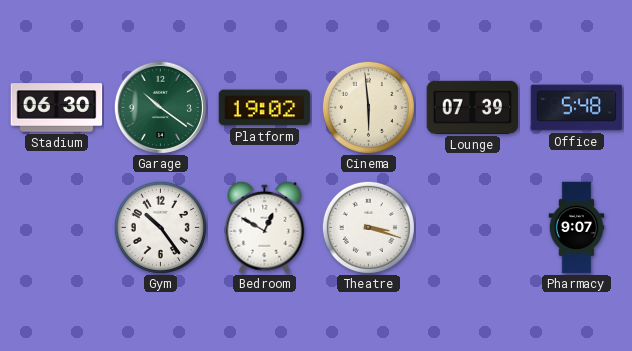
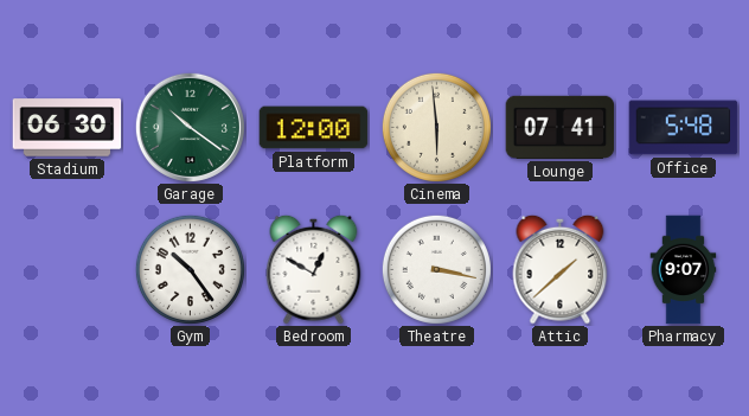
Platform: 19:02 -> 12:00 (314, 128)
Lounge: 07:39 -> 07:41 (561, 127)
Theatre: 3:18 -> 3:17 (436, 269)
Attic: none -> 1:38 (561, 269)
